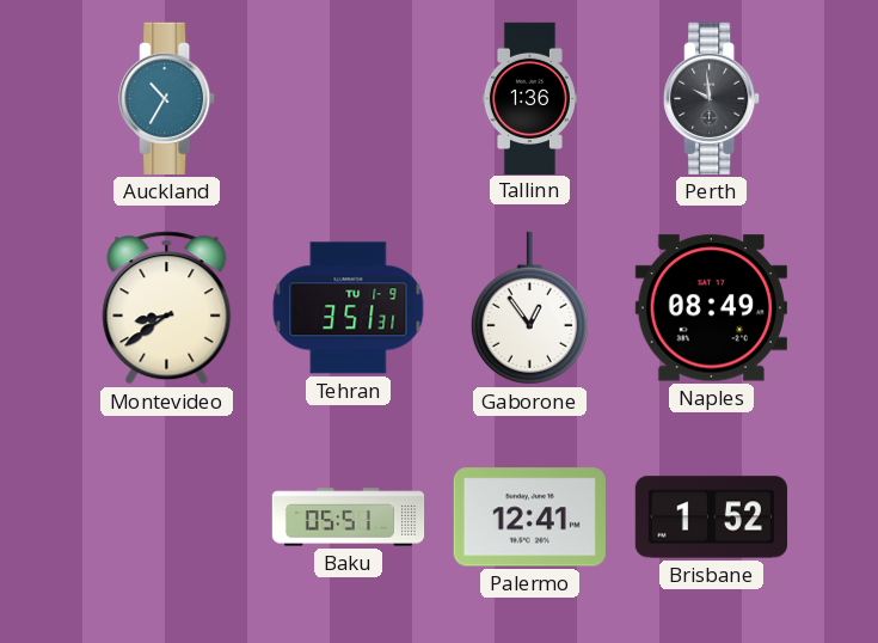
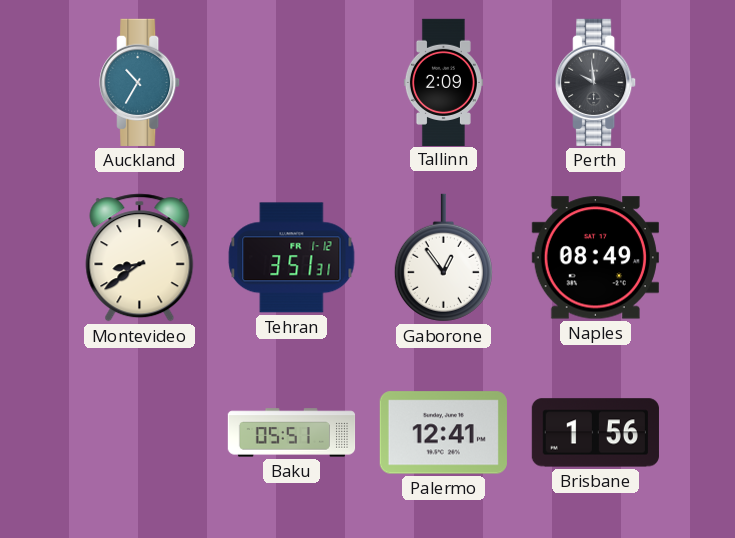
Tallinn: 1:36 -> 2:09 (443, 82)
Tehran date: TU 1-9 -> FR 1-12 (292, 258)
Brisbane: 1:52 -> 1:56 (595, 433)
